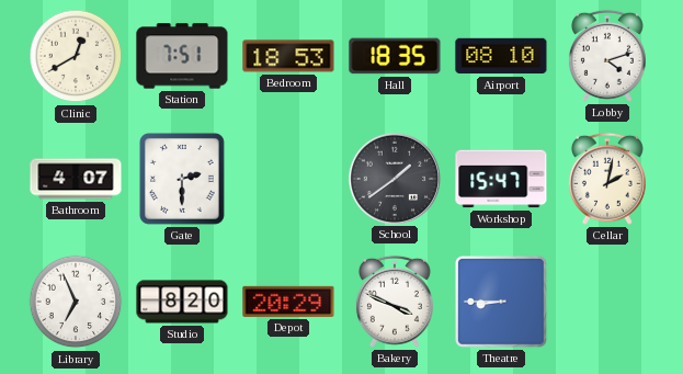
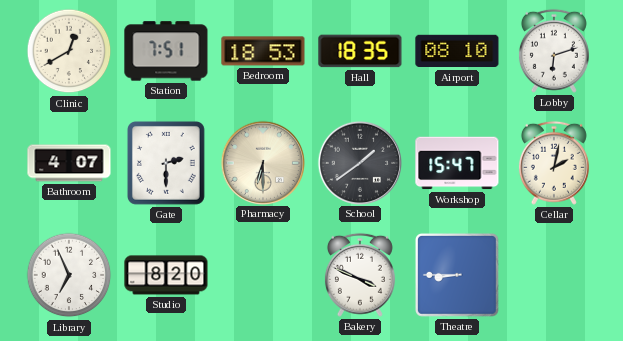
Lobby: 4:12 -> 6:12 (554, 51)
Pharmacy: none -> 6:30 (262, 162)
Depot: 20:29 -> none (288, 302)
